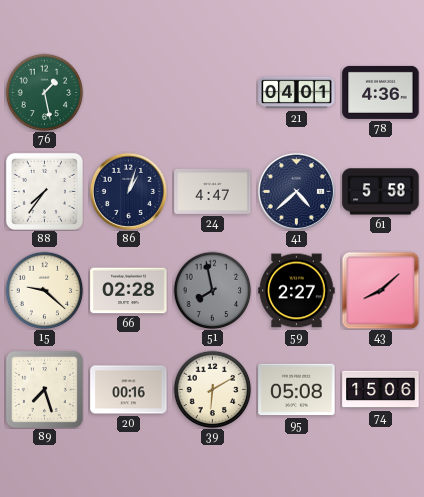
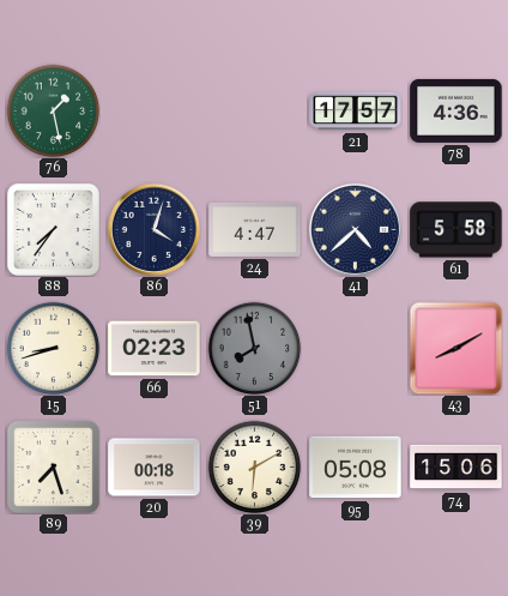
21: 04:01 -> 17:57 (356, 112)
86: 1:03 -> 4:03 (153, 229)
15: 9:22 -> 8:42 (53, 348)
66: 02:28 -> 02:23 (155, 349)
59: 2:27 -> none (297, 291)
43: 8:08 -> 8:10 (455, 348)
20: 00:16 -> 00:18 (155, 468)
